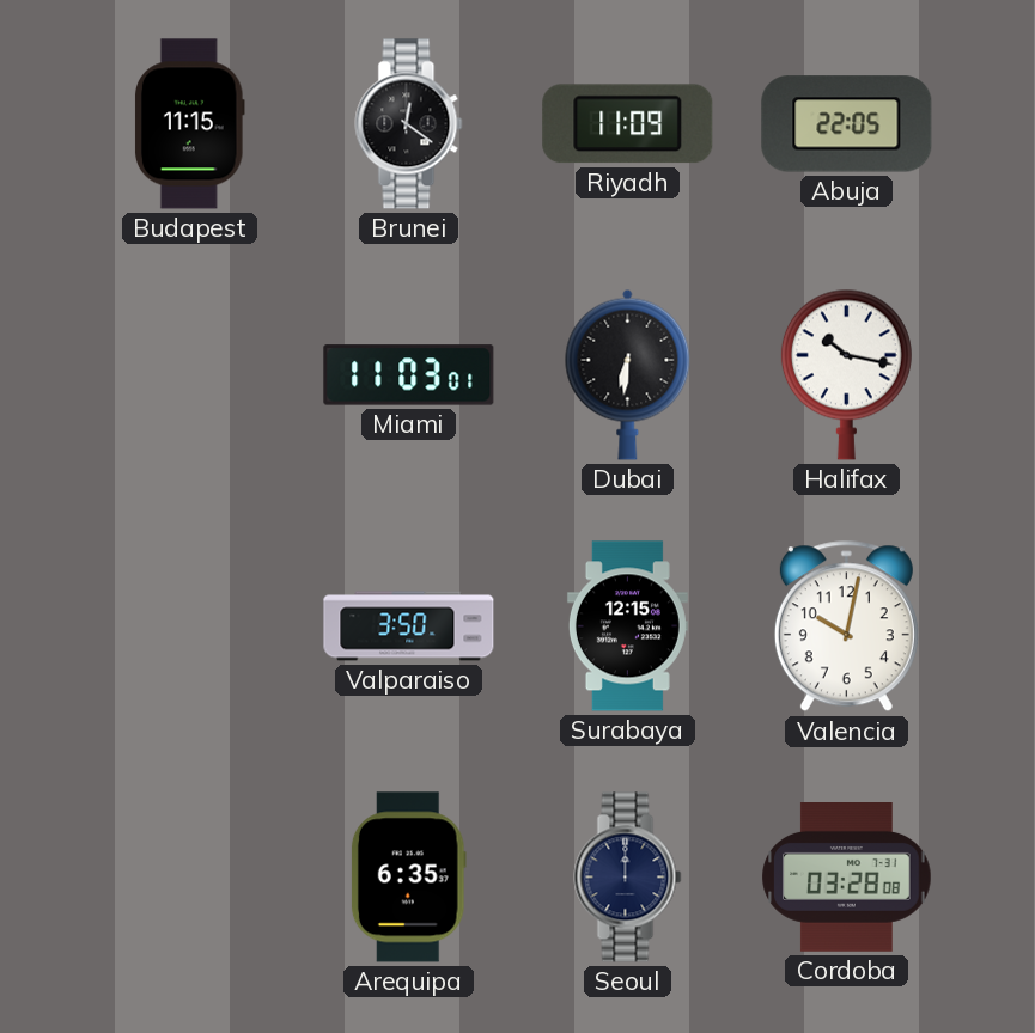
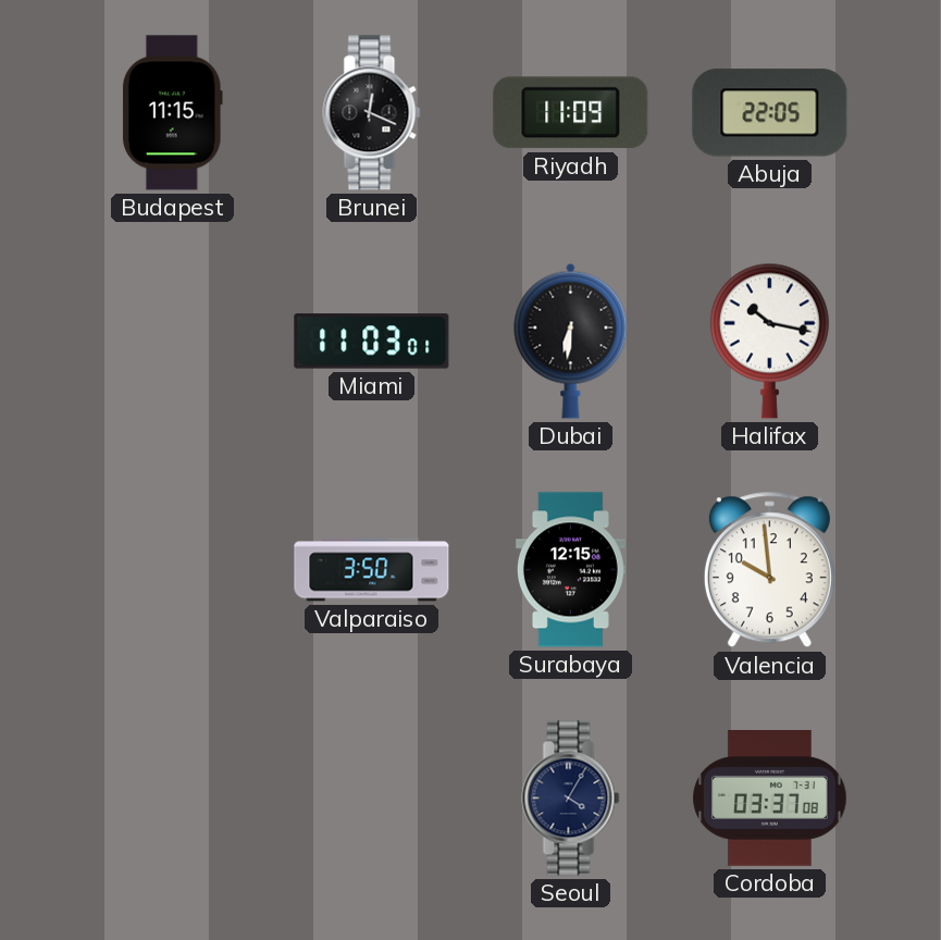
Brunei: 12:21 -> 12:19 (372, 113)
Valencia: 10:02 -> 9:59 (769, 570)
Arequipa: 6:35 -> none (408, 878)
Seoul: 12:00 -> 4:05 (571, 799)
Cordoba: 03:28 -> 03:37 (770, 799)
